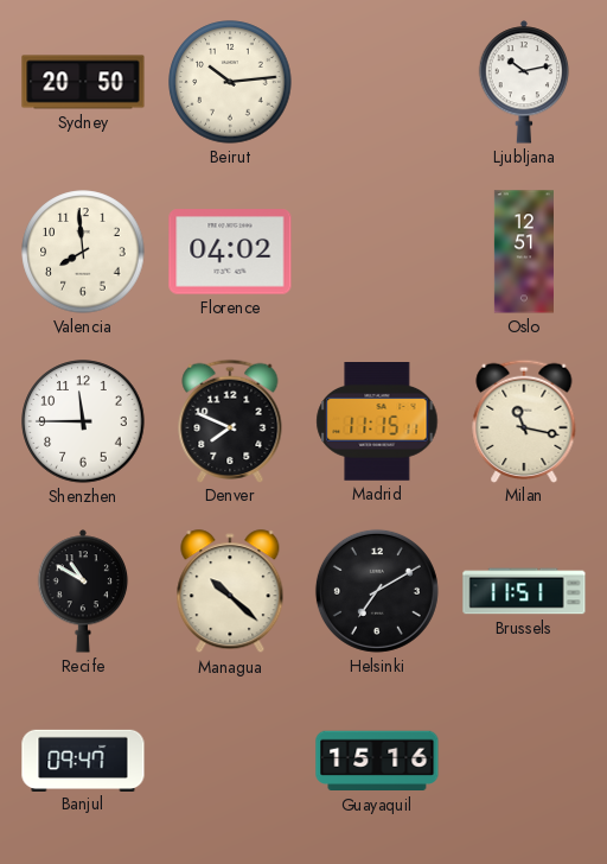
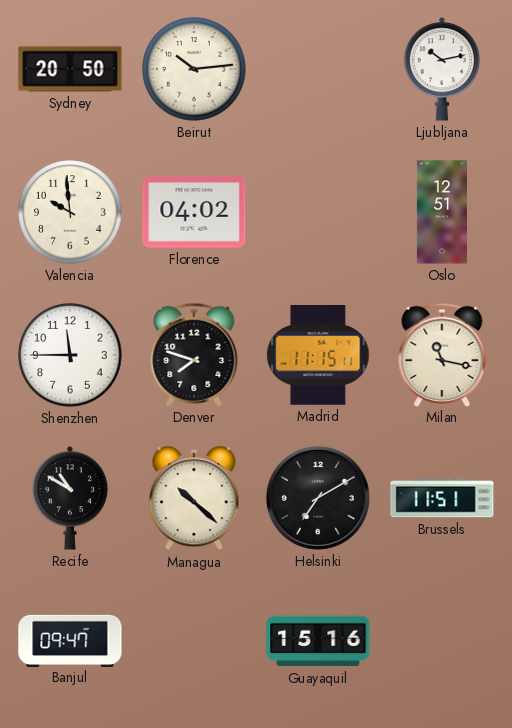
Valencia: 7:59 -> 9:59 (70, 212)
Denver: 7:49 -> 7:48 (194, 354)
